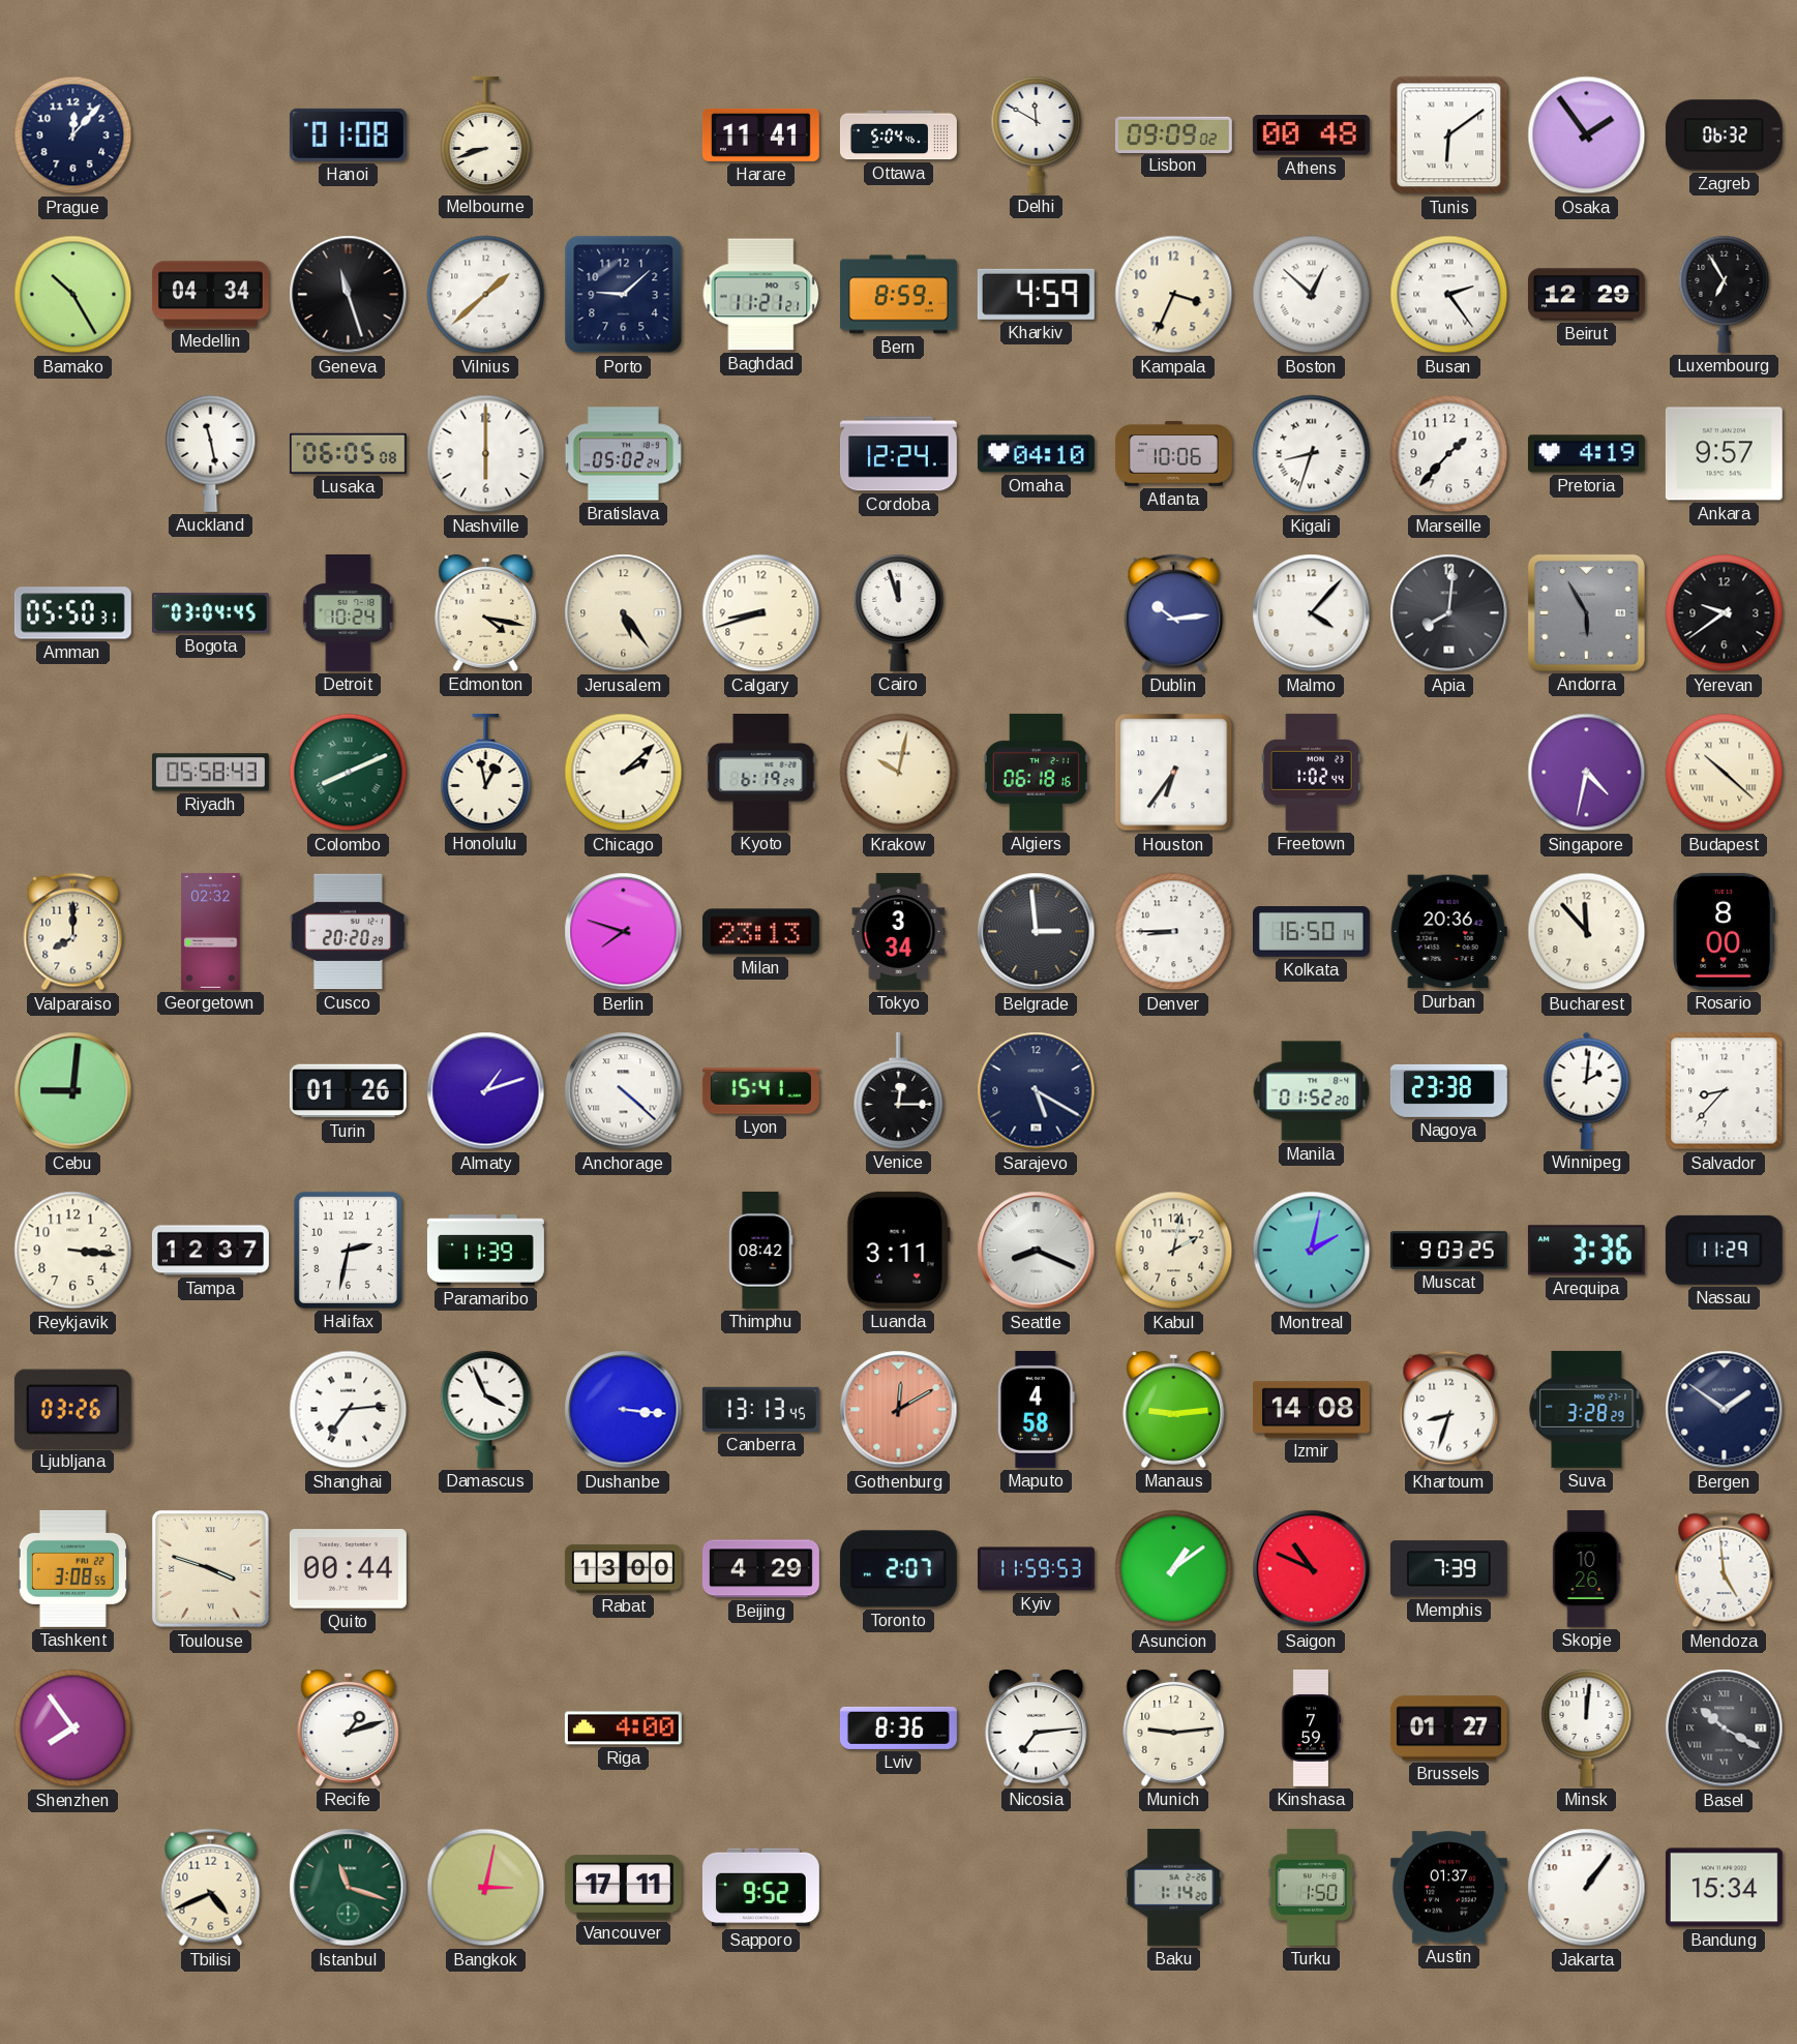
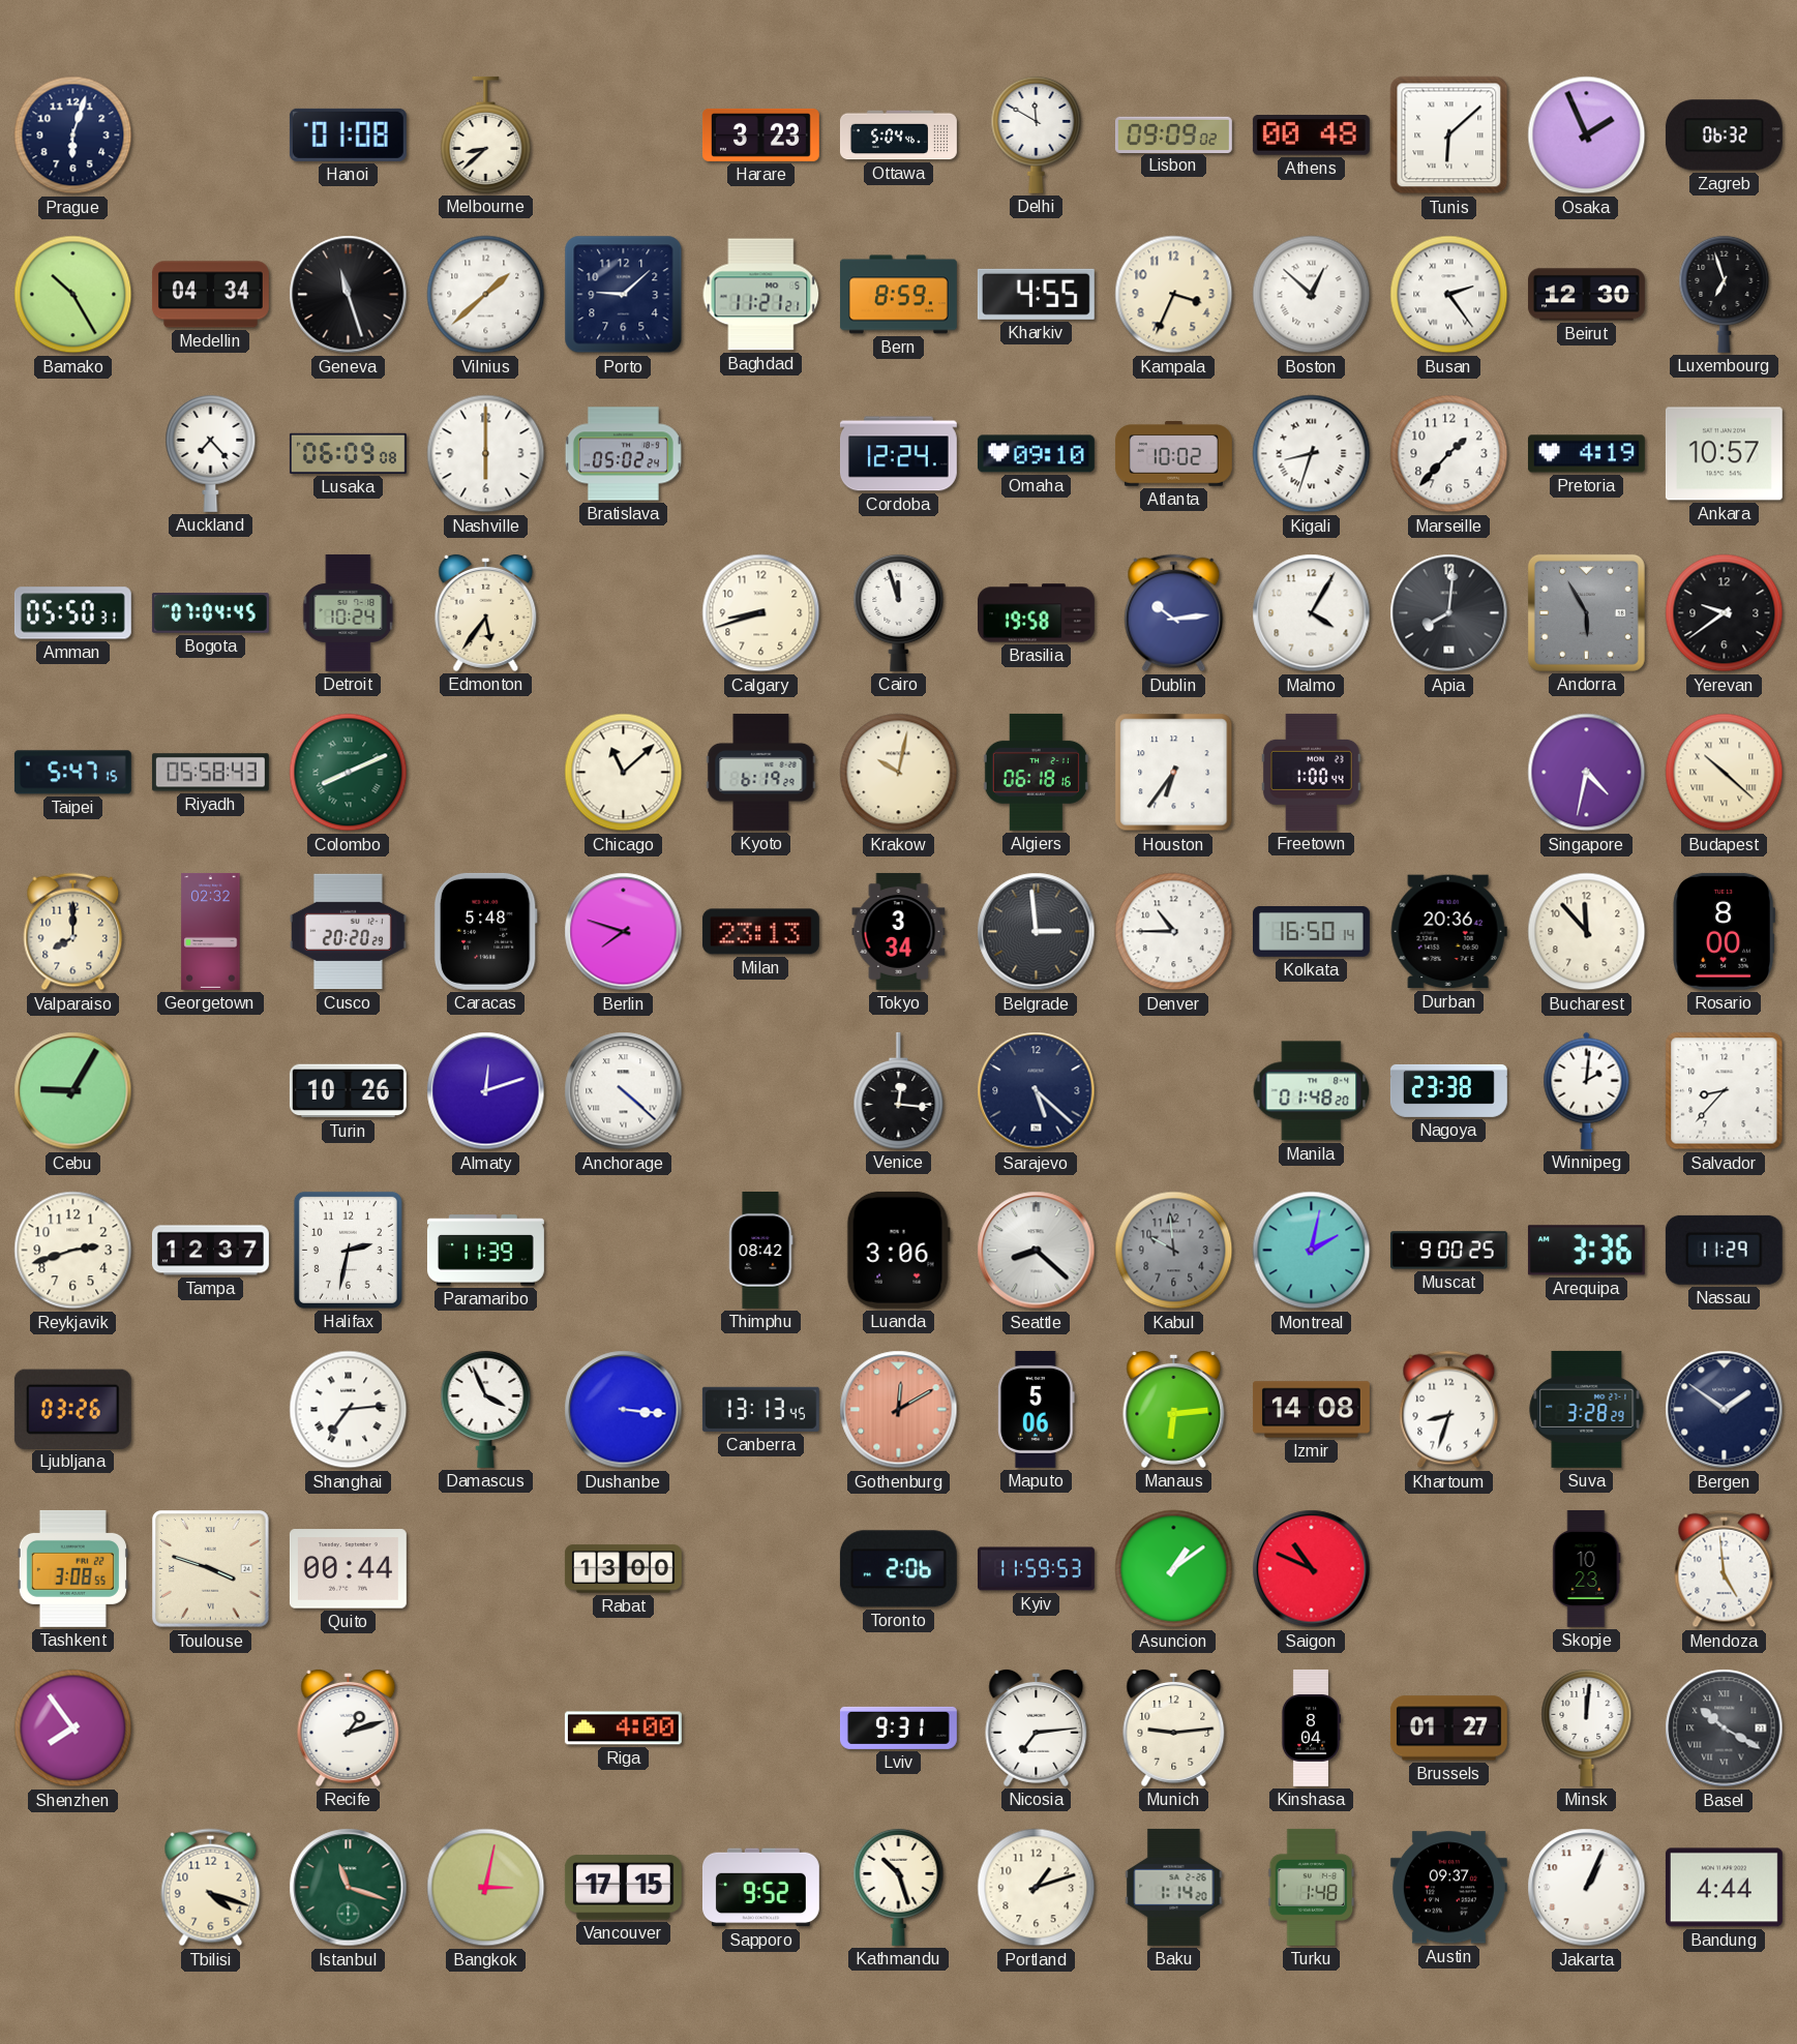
Prague: 12:07 -> 6:03 (73, 136)
Melbourne: 8:42 -> 8:38 (486, 134)
Harare: 11:41 -> 3:23 (760, 134)
Tunis: 6:09 -> 6:08 (1449, 136)
Osaka: 1:54 -> 1:56 (1587, 136)
Kharkiv: 4:59 -> 4:55 (1036, 294)
Beirut: 12:29 -> 12:30 (1586, 295)
Luxembourg: 6:55 -> 6:57 (1725, 294)
Auckland: 11:28 -> 7:23 (211, 453)
Lusaka: 06:05 -> 06:09 (348, 453)
Omaha: 04:10 -> 09:10 (1036, 454)
Atlanta: 10:06 -> 10:02 (1173, 454)
Ankara: 9:57 -> 10:57 (1724, 454)
Bogota: 03:04 -> 07:04 (210, 613)
Edmonton: 4:17 -> 5:36 (486, 612)
Jerusalem: 5:24 -> none (624, 613)
Brasilia: none -> 19:58 (1036, 613)
Malmo: 4:07 -> 4:05 (1312, 613)
Taipei: none -> 5:47 (72, 773)
Honolulu: 12:58 -> none (486, 772)
Chicago: 2:08 -> 11:08 (624, 773)
Freetown: 1:02 -> 1:00 (1311, 772)
Caracas: none -> 5:48 (485, 931)
Denver: 8:45 -> 10:45 (1174, 932)
Cebu: 9:01 -> 9:05 (73, 1091)
Turin: 01:26 -> 10:26 (348, 1091)
Almaty: 1:12 -> 12:12 (486, 1091)
Lyon: 15:41 -> none (760, 1091)
Venice: 12:15 -> 12:16 (899, 1090)
Sarajevo: 5:20 -> 5:22 (1037, 1091)
Manila: 01:52 -> 01:48 (1312, 1091)
Reykjavik: 3:16 -> 2:42 (73, 1251)
Luanda: 3:11 -> 3:06 (898, 1250)
Seattle: 8:19 -> 8:22 (1037, 1251)
Kabul: 2:02 -> 9:59 (1174, 1251)
Kabul dial: cream -> grey (1174, 1251)
Muscat: 9:03 -> 9:00 (1448, 1251)
Maputo: 4:58 -> 5:06 (1037, 1409)
Manaus: 9:14 -> 6:14 (1174, 1409)
Beijing: 4:29 -> none (760, 1569)
Toronto: 2:07 -> 2:06 (898, 1569)
Memphis: 7:39 -> none (1448, 1569)
Skopje: 10:26 -> 10:23 (1587, 1568)
Lviv: 8:36 -> 9:31 (898, 1727)
Kinshasa: 7:59 -> 8:04 (1311, 1727)
Tbilisi: 4:41 -> 4:18 (211, 1888)
Vancouver: 17:11 -> 17:15 (623, 1888)
Kathmandu: none -> 10:27 (899, 1887)
Portland: none -> 1:12 (1037, 1888)
Turku: 1:50 -> 1:48 (1312, 1887)
Austin: 01:37 -> 09:37 (1448, 1888)
Jakarta: 1:06 -> 1:04 (1587, 1888)
Bandung: 15:34 -> 4:44 (1724, 1888)
